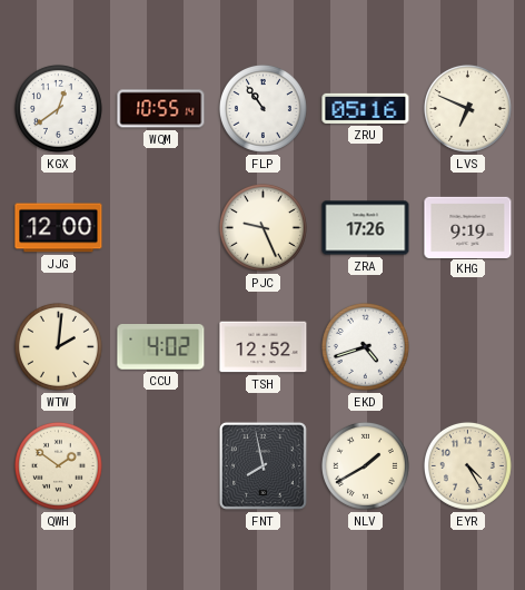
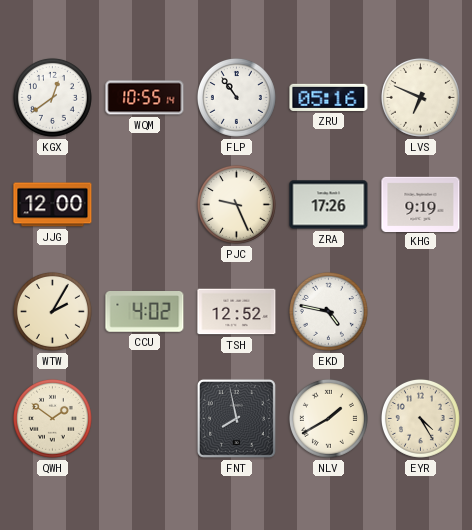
WTW: 2:01 -> 2:05 (52, 311)
EKD: 4:42 -> 4:47 (328, 311)
